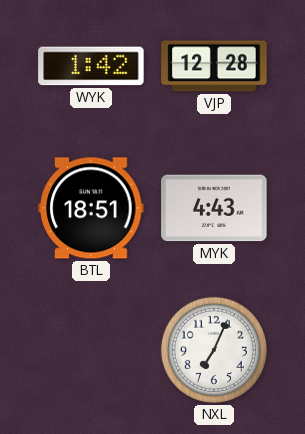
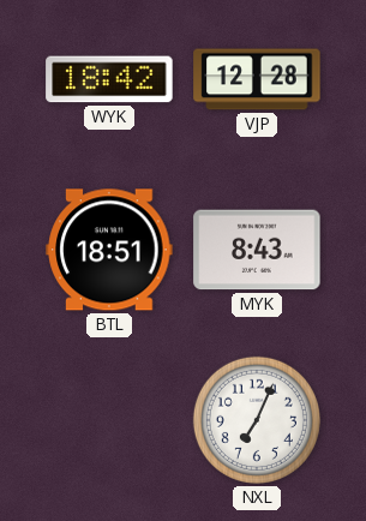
WYK: 1:42 -> 18:42 (109, 79)
MYK: 4:43 -> 8:43 (257, 250)
